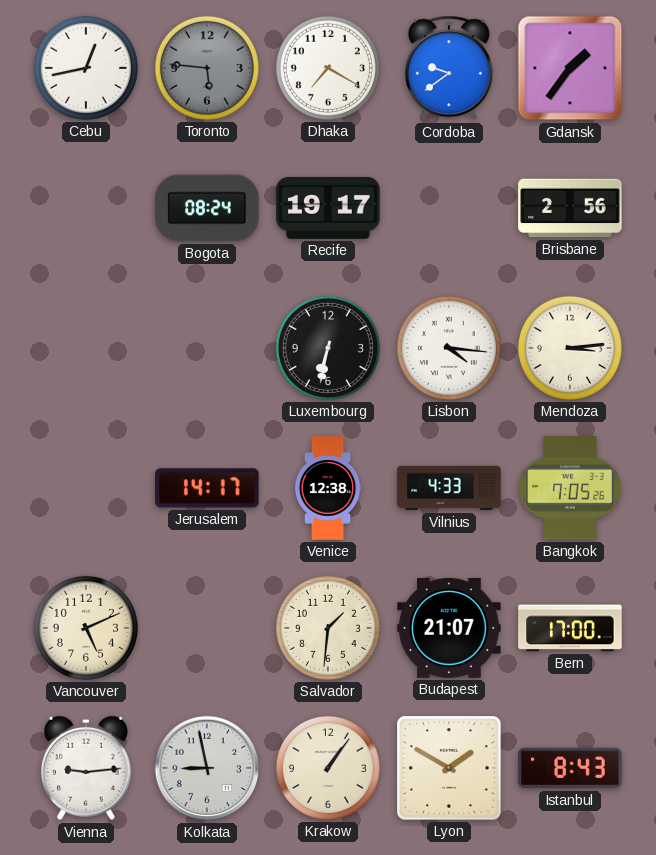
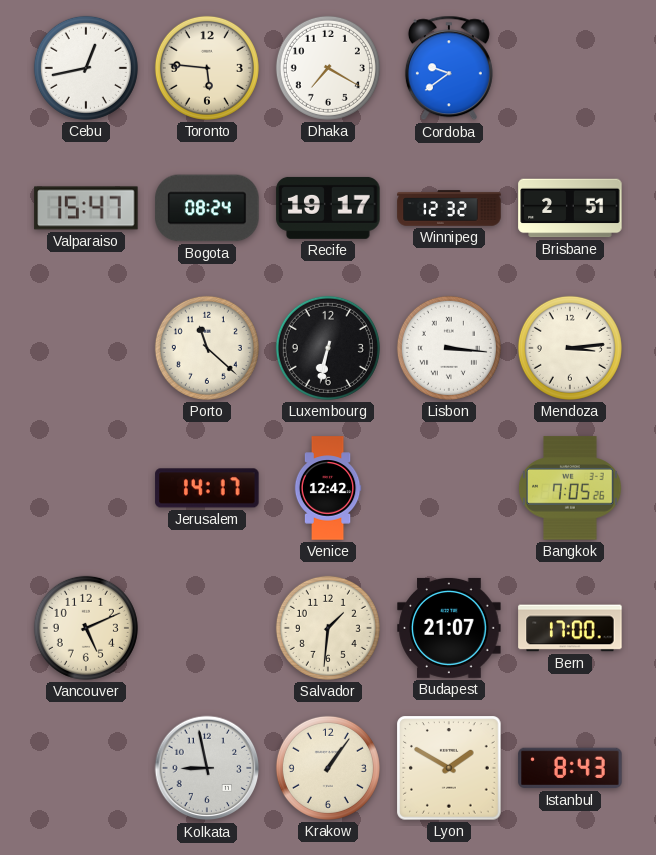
Toronto dial: grey -> cream (207, 68)
Gdansk: 1:36 -> none (570, 68)
Valparaiso: none -> 15:47 (86, 208)
Winnipeg: none -> 12:32 (449, 208)
Brisbane: 2:56 -> 2:51 (570, 208)
Porto: none -> 11:22 (207, 348)
Lisbon: 4:16 -> 3:16 (449, 348)
Venice: 12:38 -> 12:42 (328, 488)
Vilnius: 4:33 -> none (449, 488)
Vienna: 9:14 -> none (87, 768)
